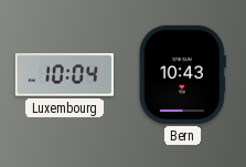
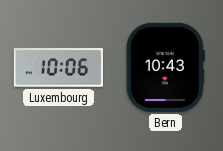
Luxembourg: 10:04 -> 10:06 (58, 68)
